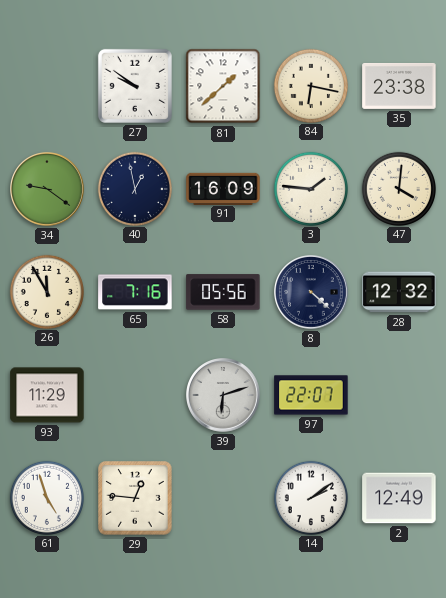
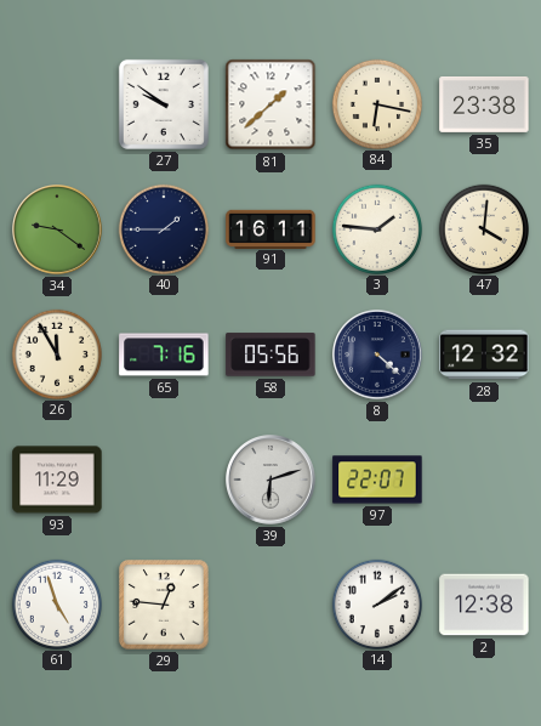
40: 12:58 -> 1:45 (163, 228)
91: 16:09 -> 16:11 (270, 228)
2: 12:49 -> 12:38 (484, 605)
